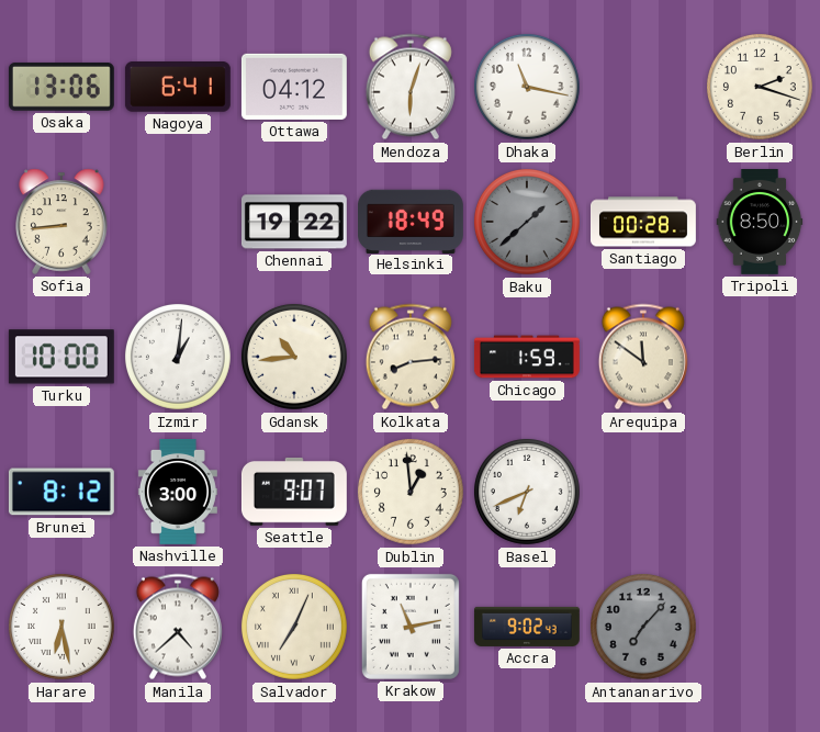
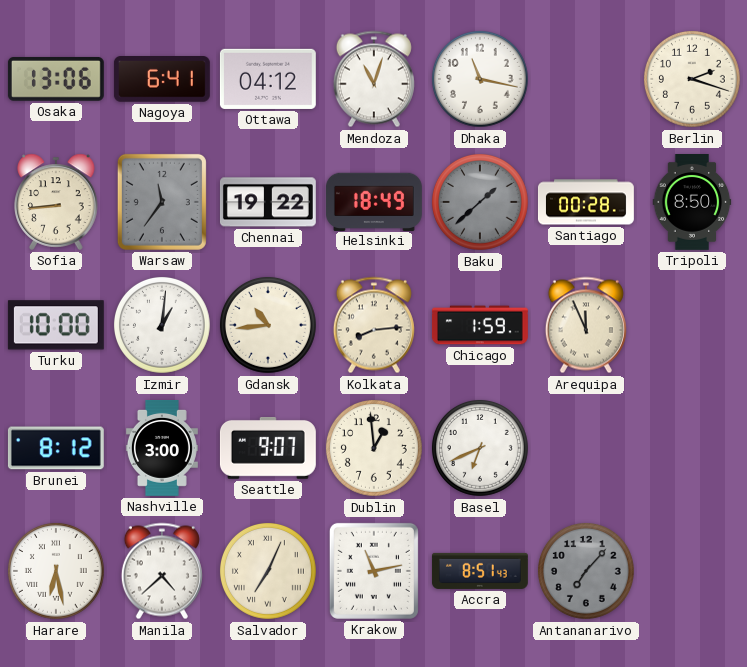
Mendoza: 6:03 -> 11:03 (374, 79)
Warsaw: none -> 11:36 (162, 202)
Arequipa: 11:51 -> 11:56 (586, 325)
Accra: 9:02 -> 8:51 (480, 571)
